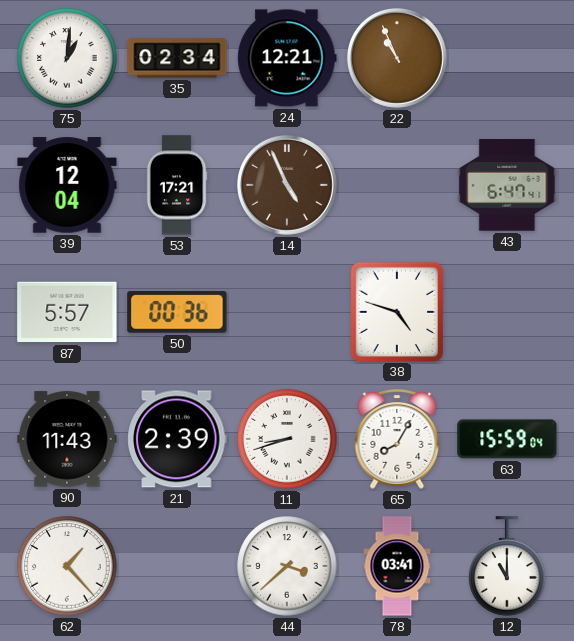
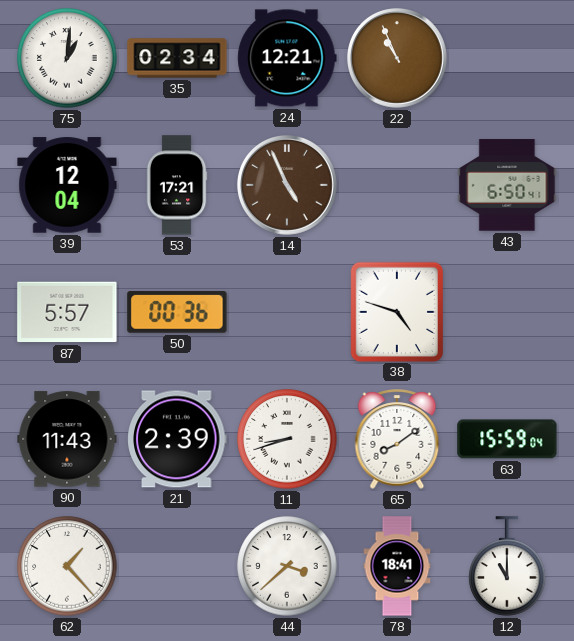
43: 6:47 -> 6:50 (507, 185)
65: 8:05 -> 8:09 (397, 439)
78: 03:41 -> 18:41 (397, 566)
